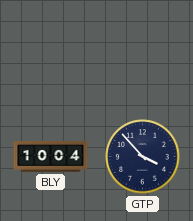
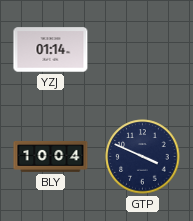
YZJ: none -> 01:14 (51, 50)
GTP: 3:53 -> 3:49 (143, 157)
